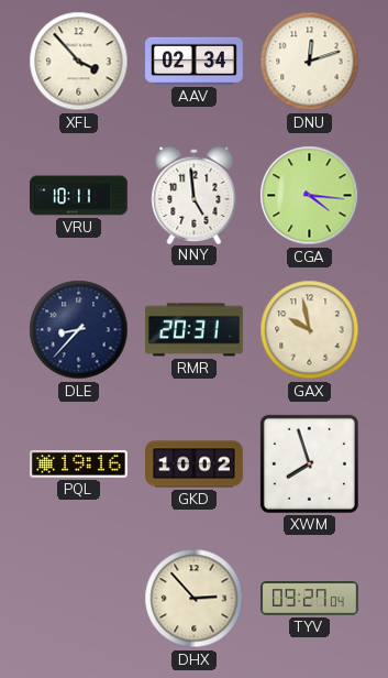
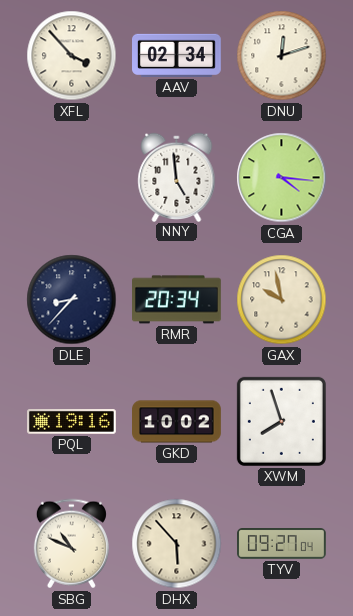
VRU: 10:11 -> none (79, 196)
RMR: 20:31 -> 20:34 (177, 300)
SBG: none -> 10:49 (71, 544)
DHX: 2:53 -> 5:53 (177, 544)
